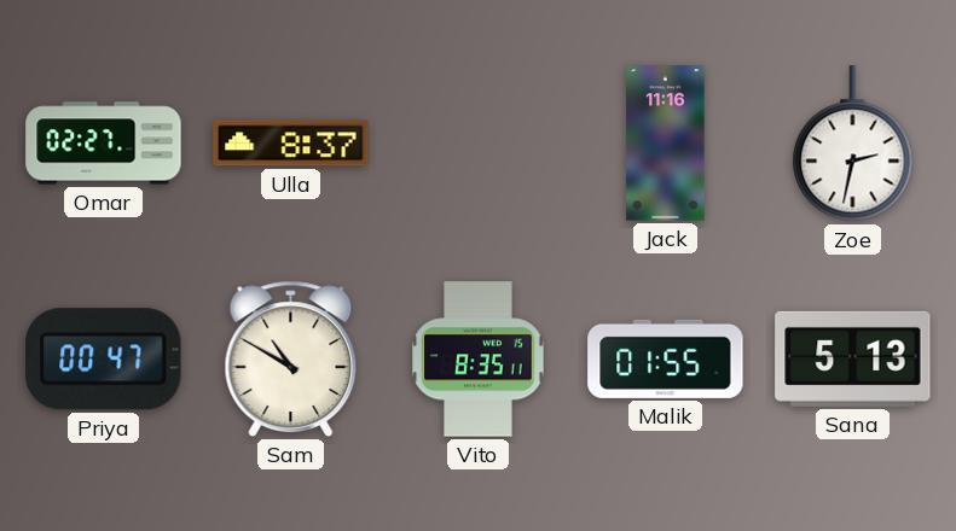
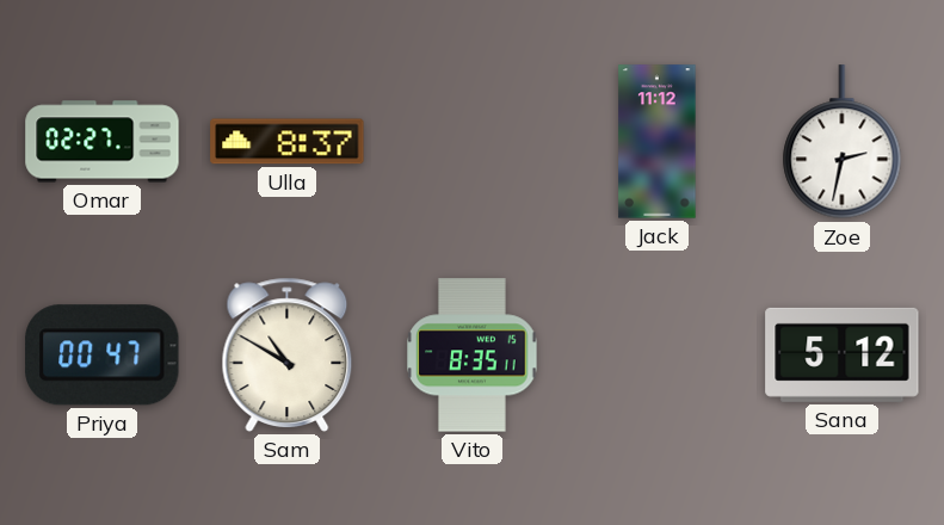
Jack: 11:16 -> 11:12 (658, 142)
Malik: 01:55 -> none (666, 358)
Sana: 5:13 -> 5:12 (843, 354)
